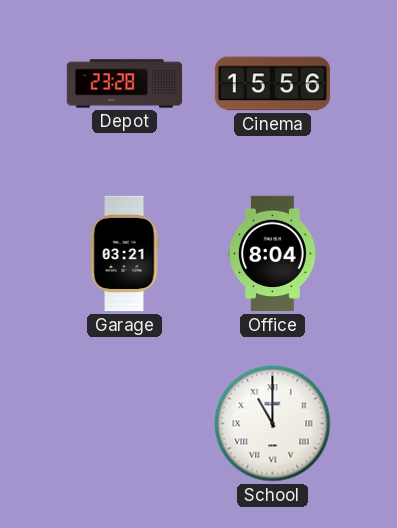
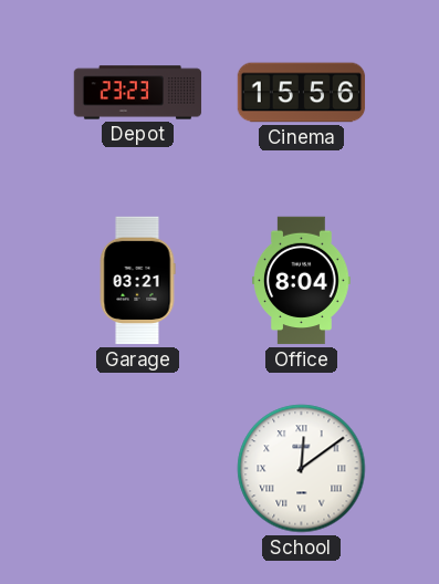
Depot: 23:28 -> 23:23 (138, 93)
School: 11:00 -> 12:09 (302, 469)
